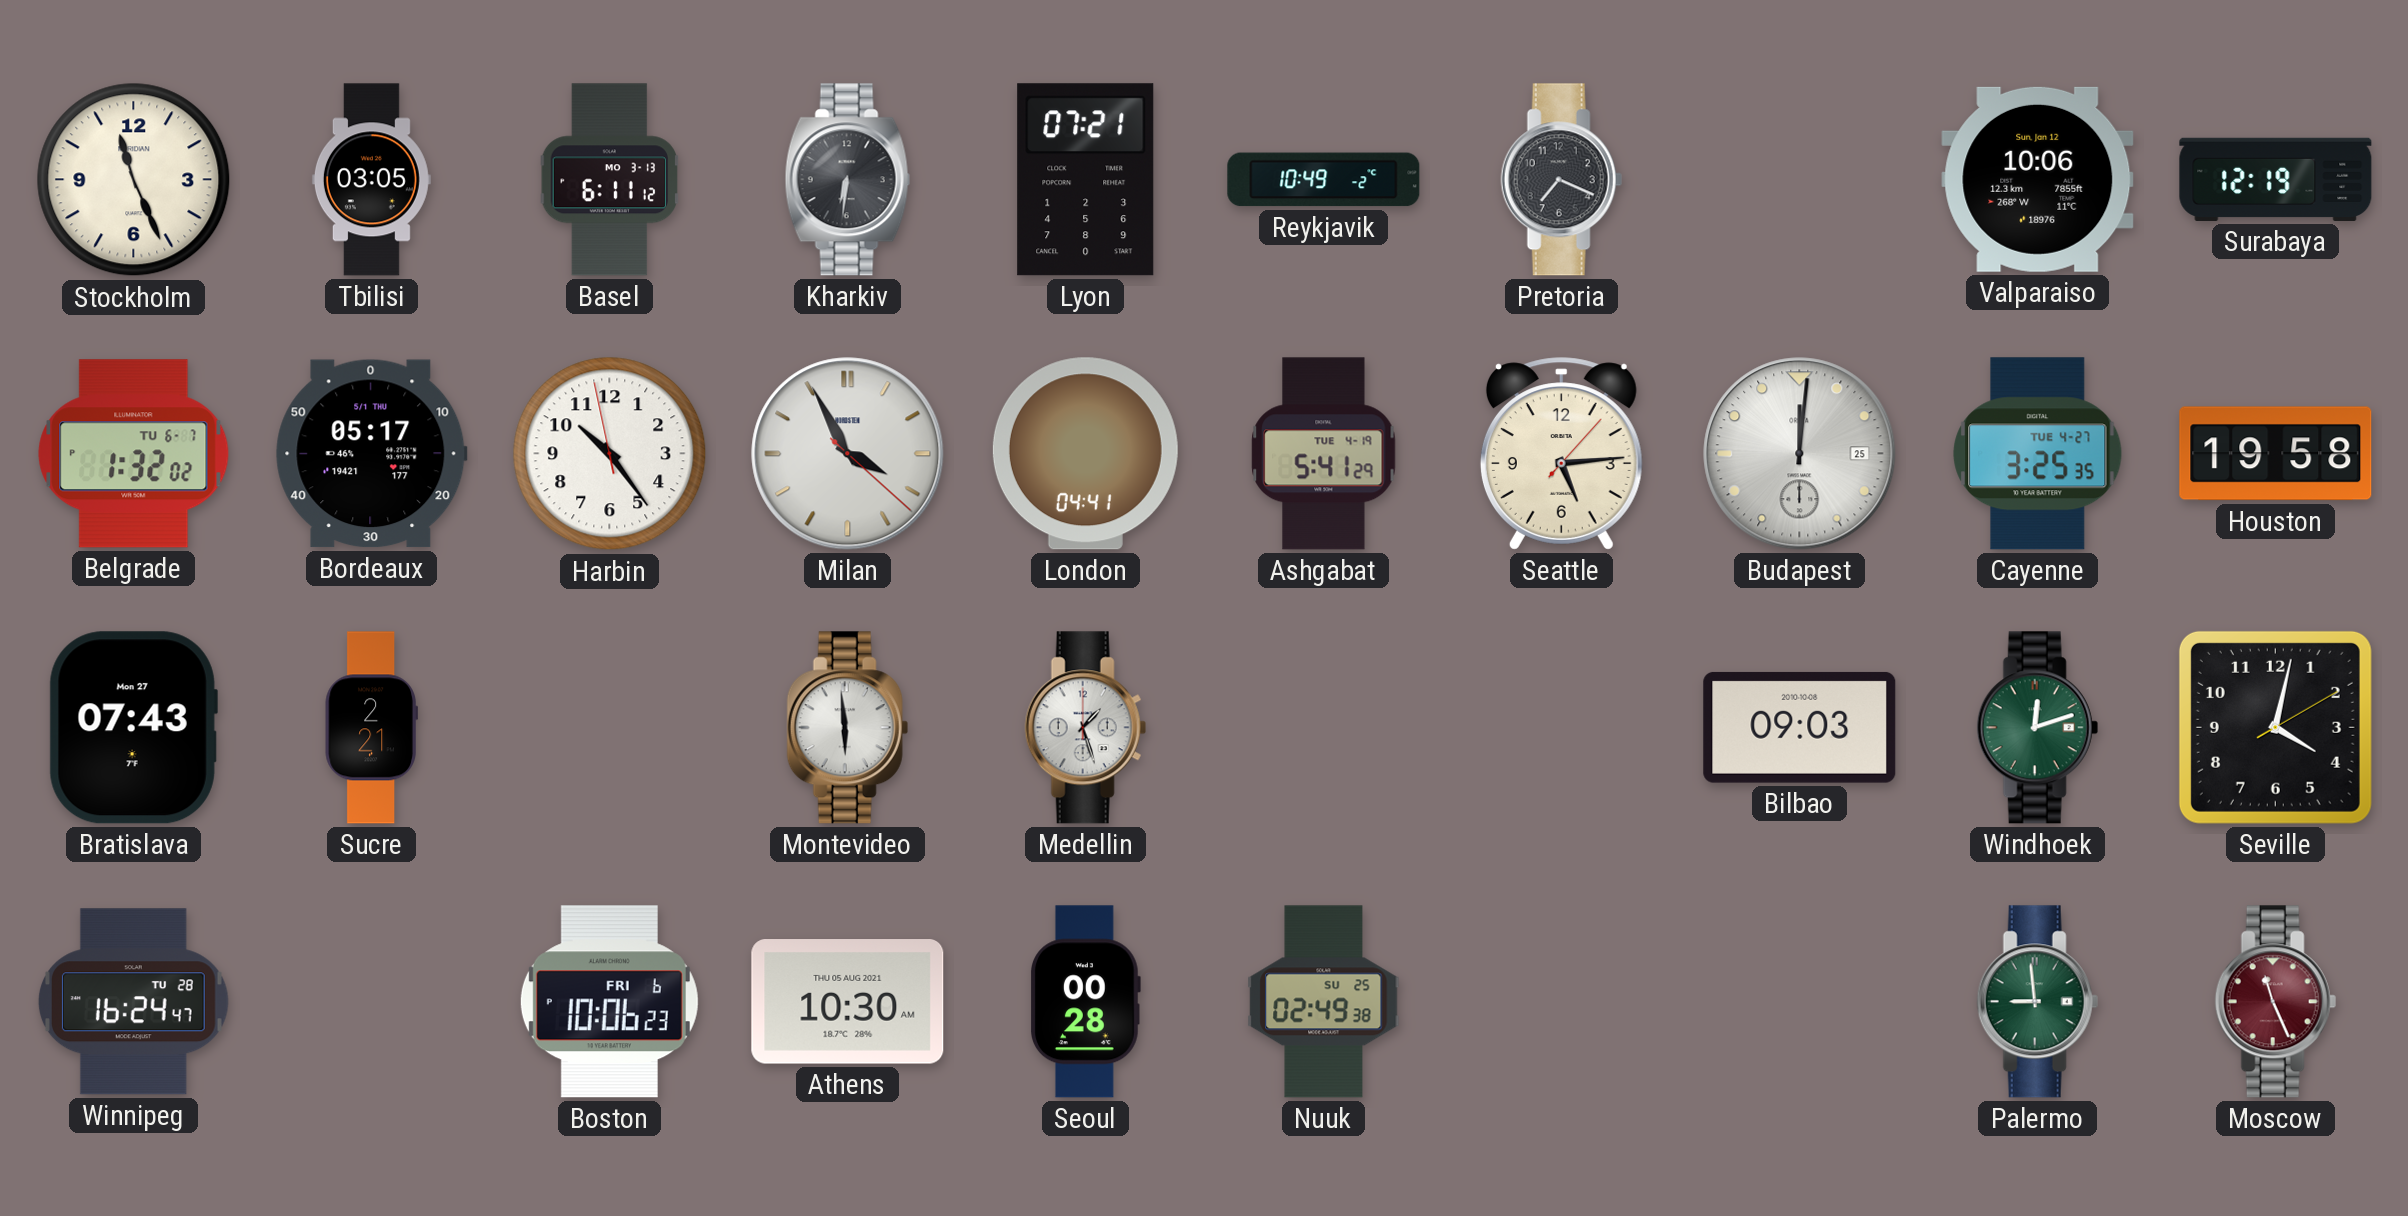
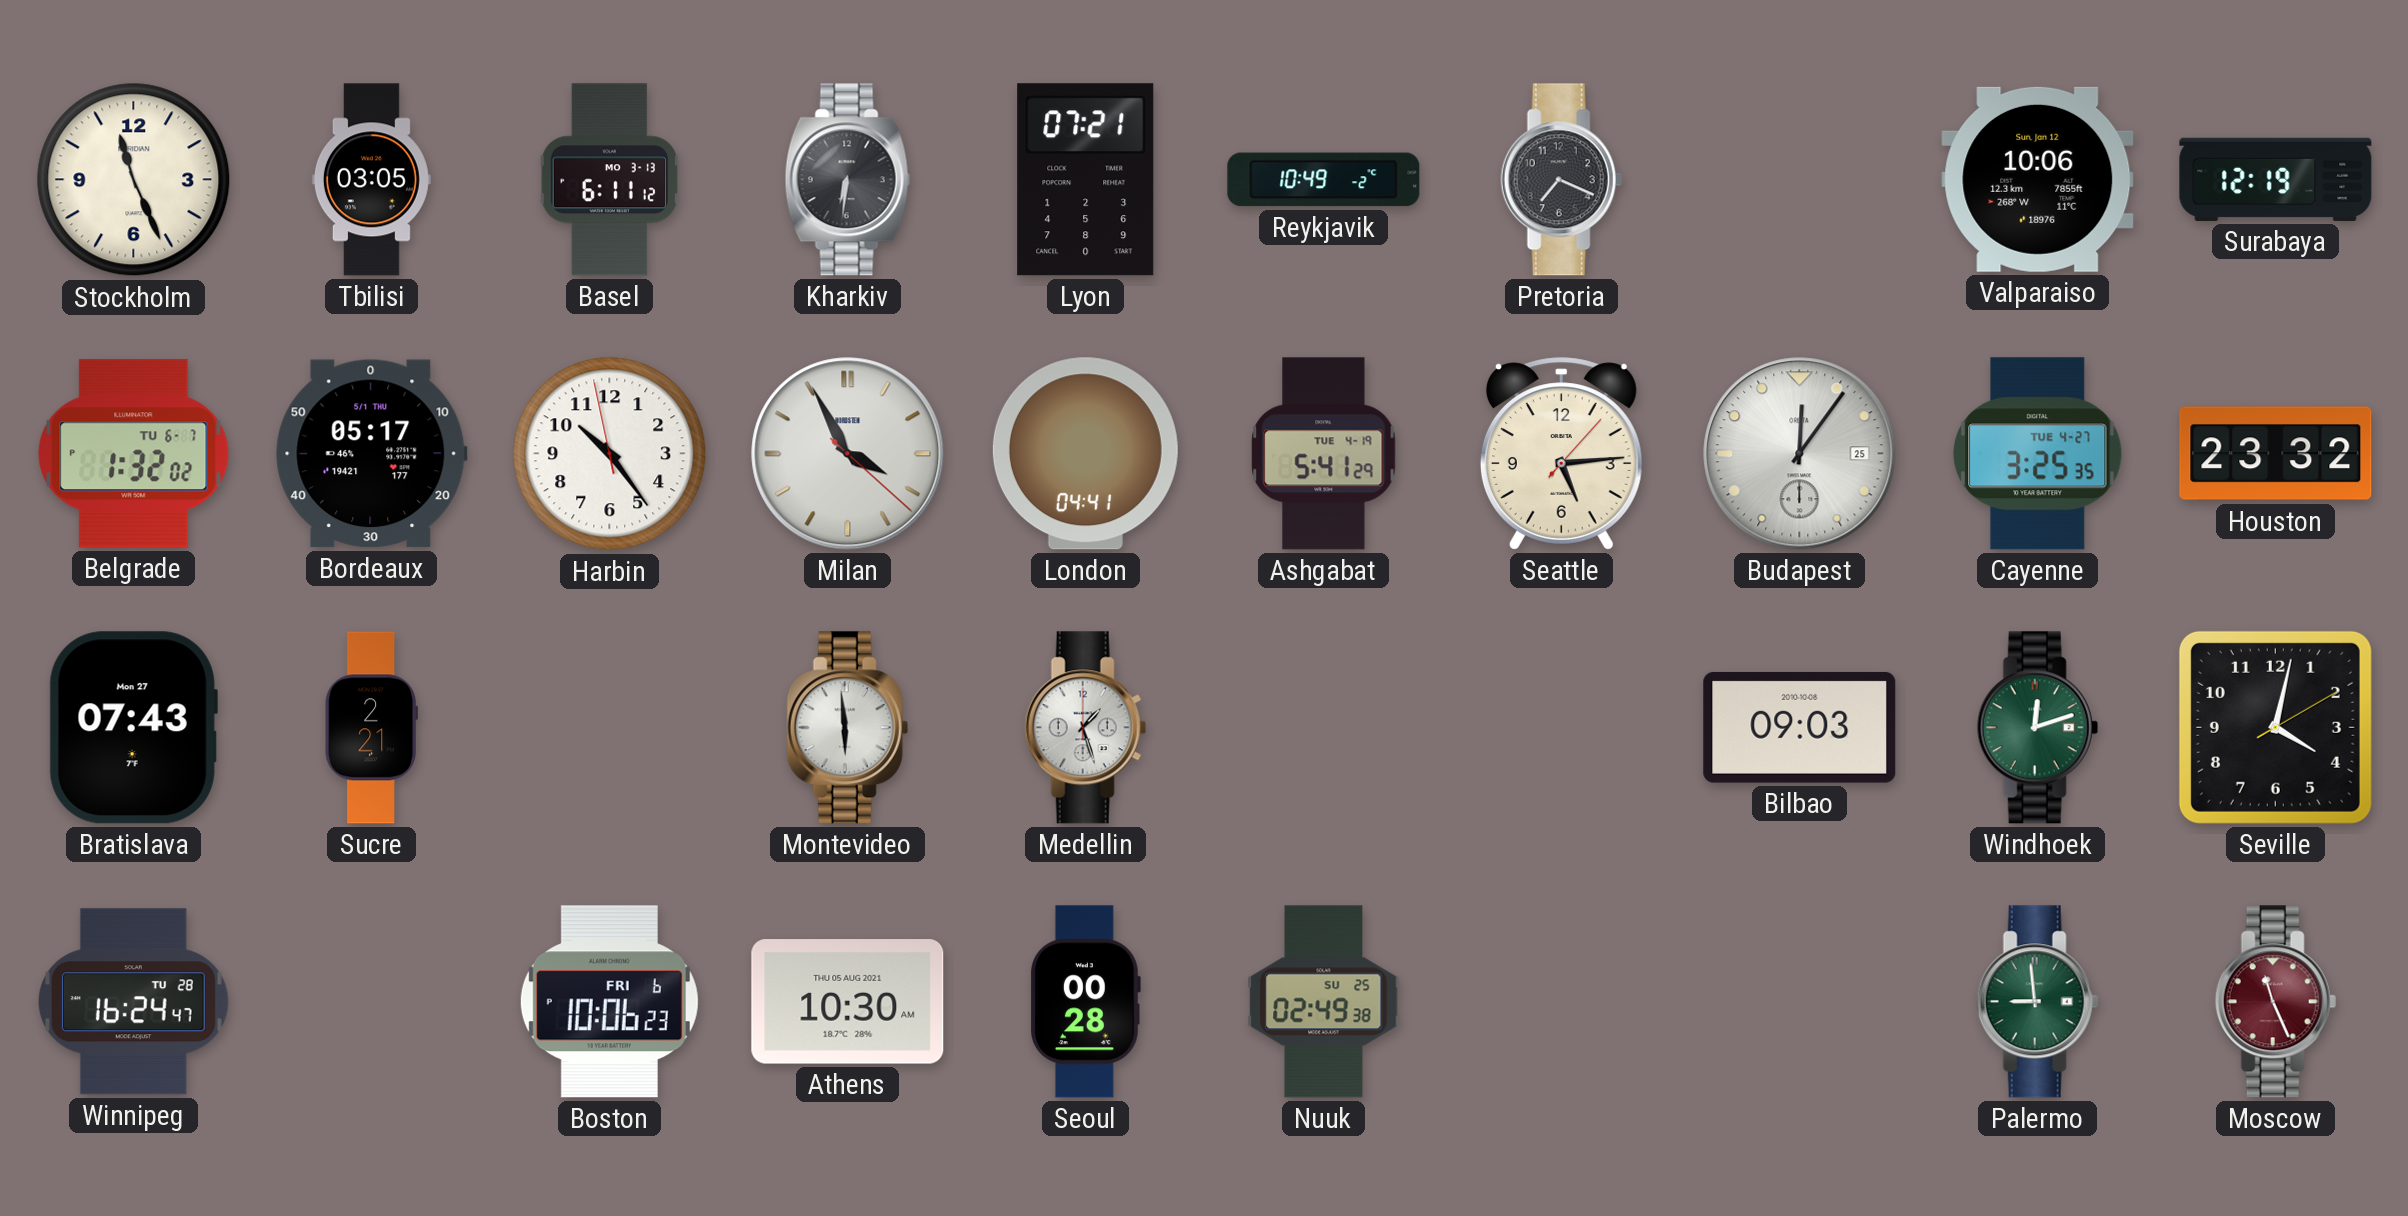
Budapest: 12:01 -> 12:06 (1800, 454)
Houston: 19:58 -> 23:32 (2276, 454)
